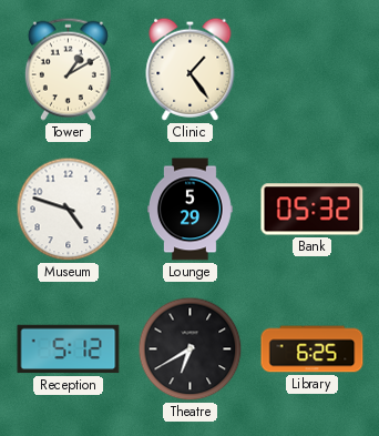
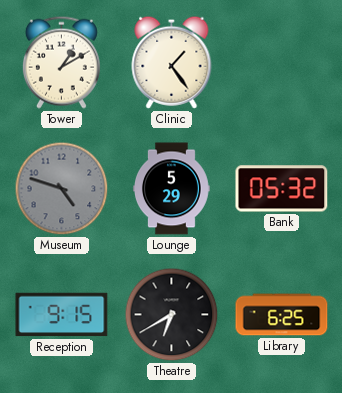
Museum dial: white -> grey (62, 189)
Reception: 5:12 -> 9:15 (62, 315)
